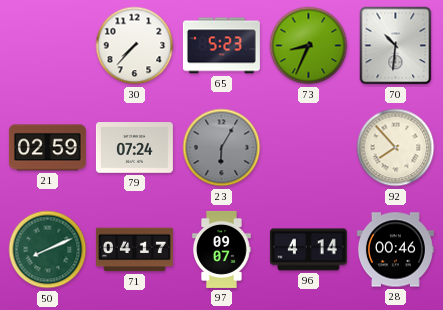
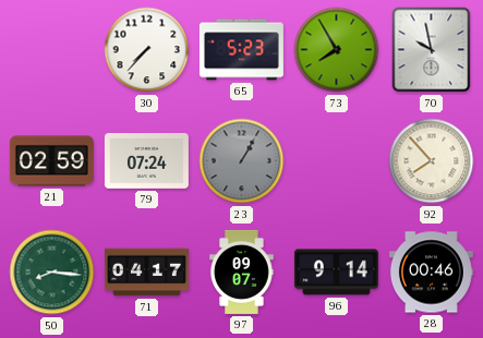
73: 8:34 -> 7:55 (337, 50)
70: 10:31 -> 9:58 (432, 50)
23: 6:05 -> 1:05 (242, 161)
50: 8:11 -> 8:16 (52, 273)
96: 4:14 -> 9:14 (336, 273)
